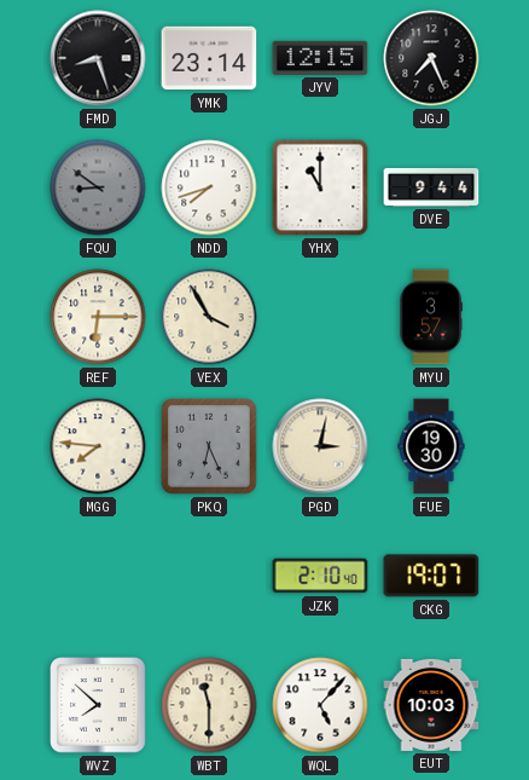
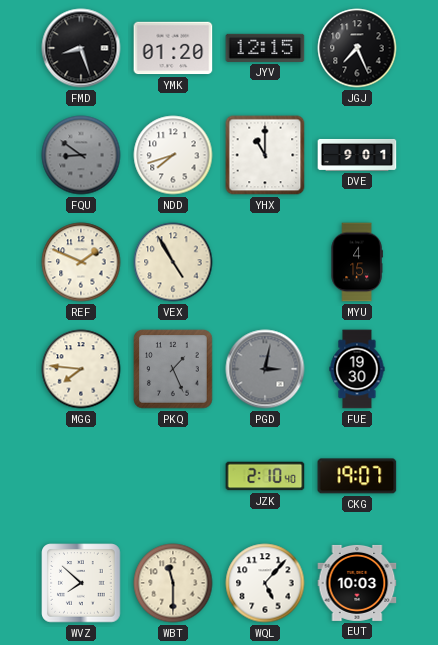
YMK: 23:14 -> 01:20 (173, 48)
DVE: 9:44 -> 9:01 (357, 155)
REF: 6:15 -> 1:49 (81, 262)
VEX: 3:55 -> 4:55 (173, 262)
MYU: 3:57 -> 4:15 (357, 262)
PKQ: 6:26 -> 1:26 (173, 369)
PGD dial: cream -> grey (265, 369)
